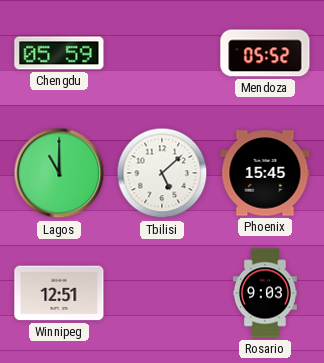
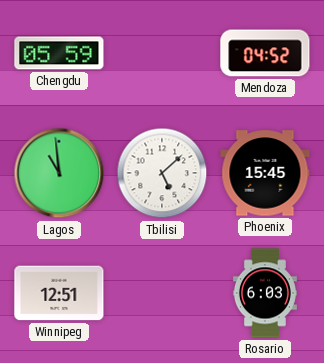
Mendoza: 05:52 -> 04:52 (265, 53)
Lagos: 11:00 -> 10:59 (59, 173)
Rosario: 9:03 -> 6:03 (265, 293)
